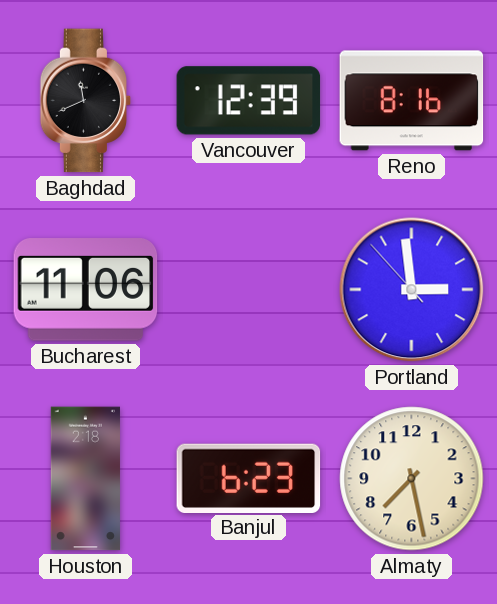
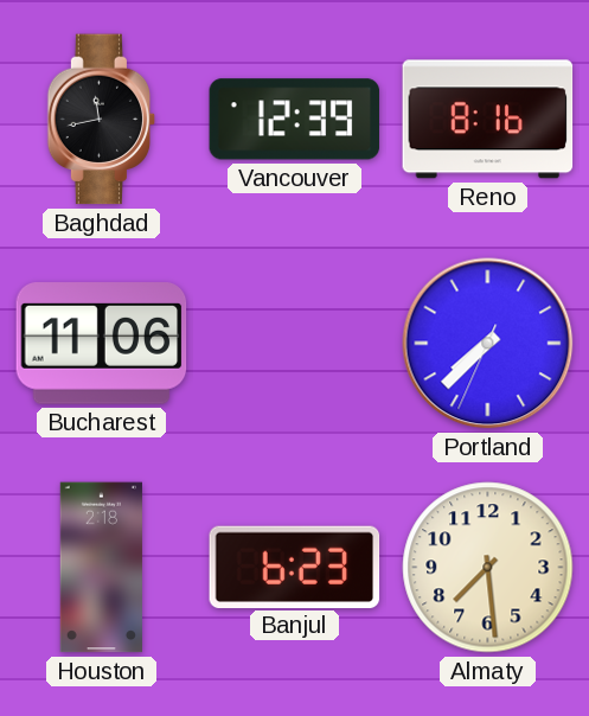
Baghdad: 11:41 -> 11:43 (102, 120)
Portland: 2:58 -> 7:37 (488, 344)
Almaty: 7:28 -> 7:29 (488, 568)
